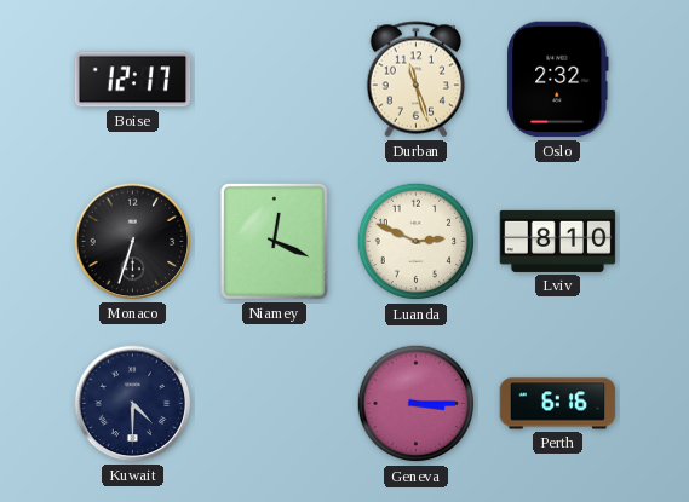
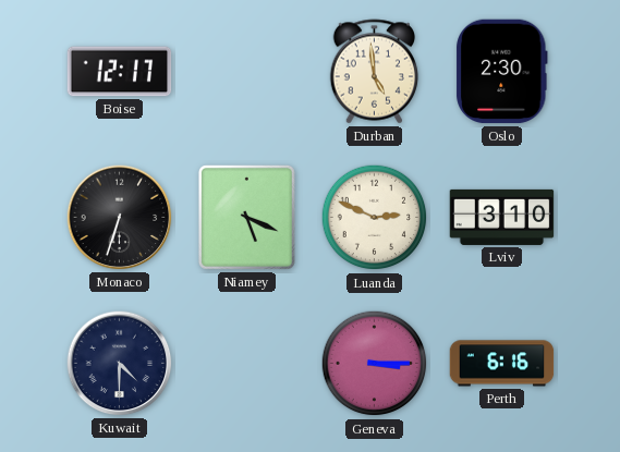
Durban: 11:27 -> 4:59 (375, 72)
Oslo: 2:32 -> 2:30 (502, 72)
Niamey: 12:19 -> 5:19 (246, 217)
Lviv: 8:10 -> 3:10 (502, 217)
